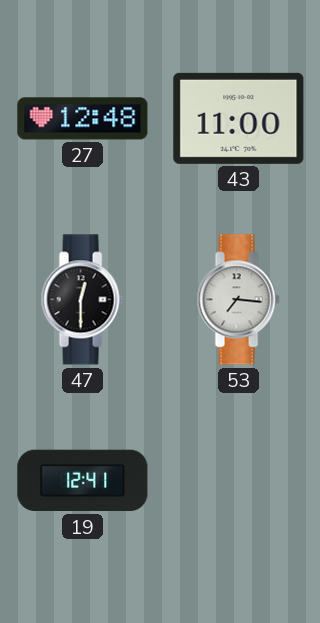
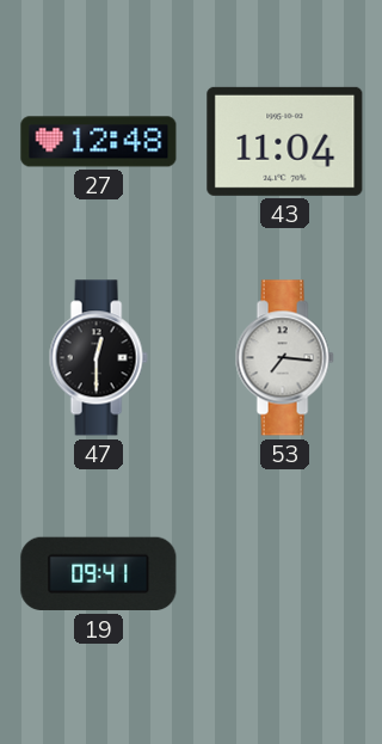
43: 11:00 -> 11:04 (285, 141)
19: 12:41 -> 09:41 (99, 574)
